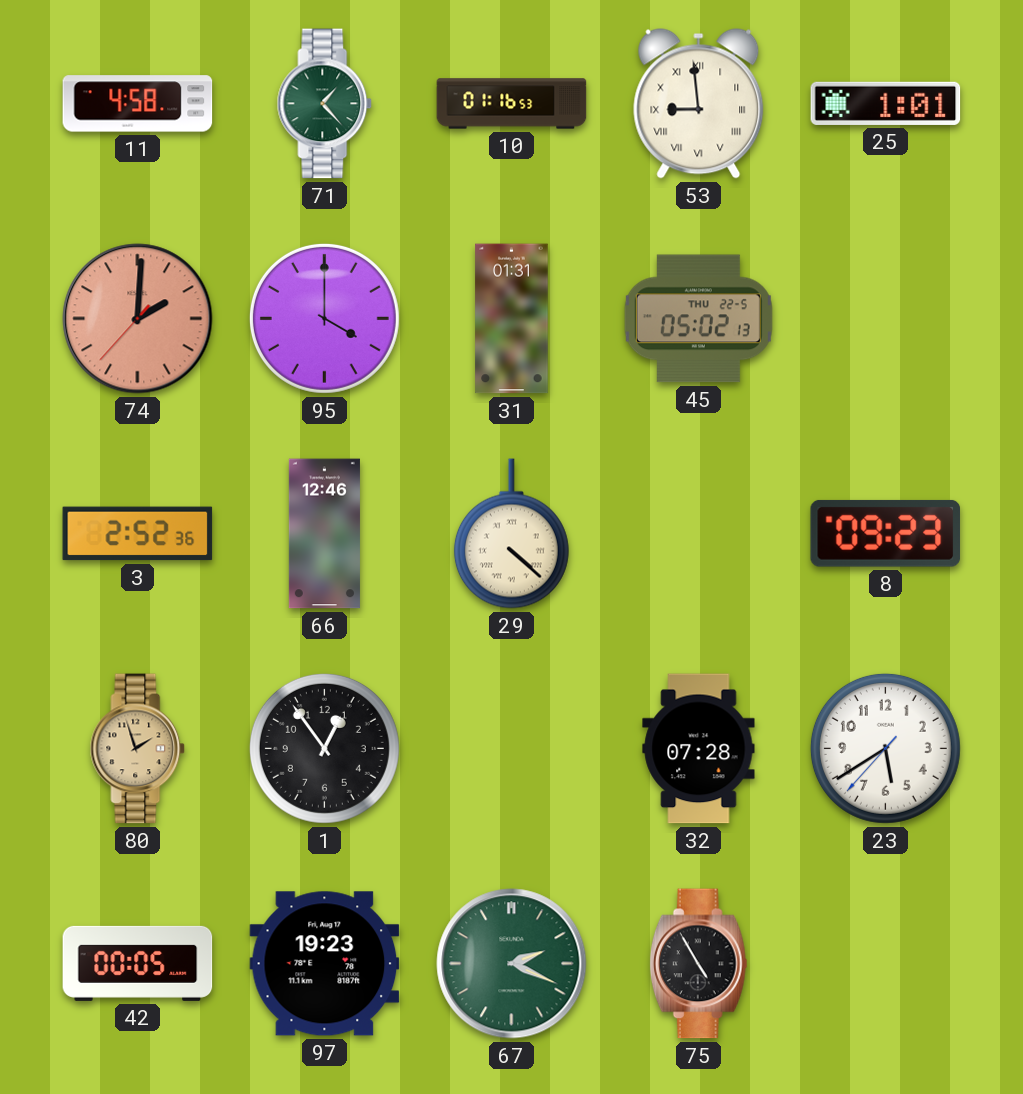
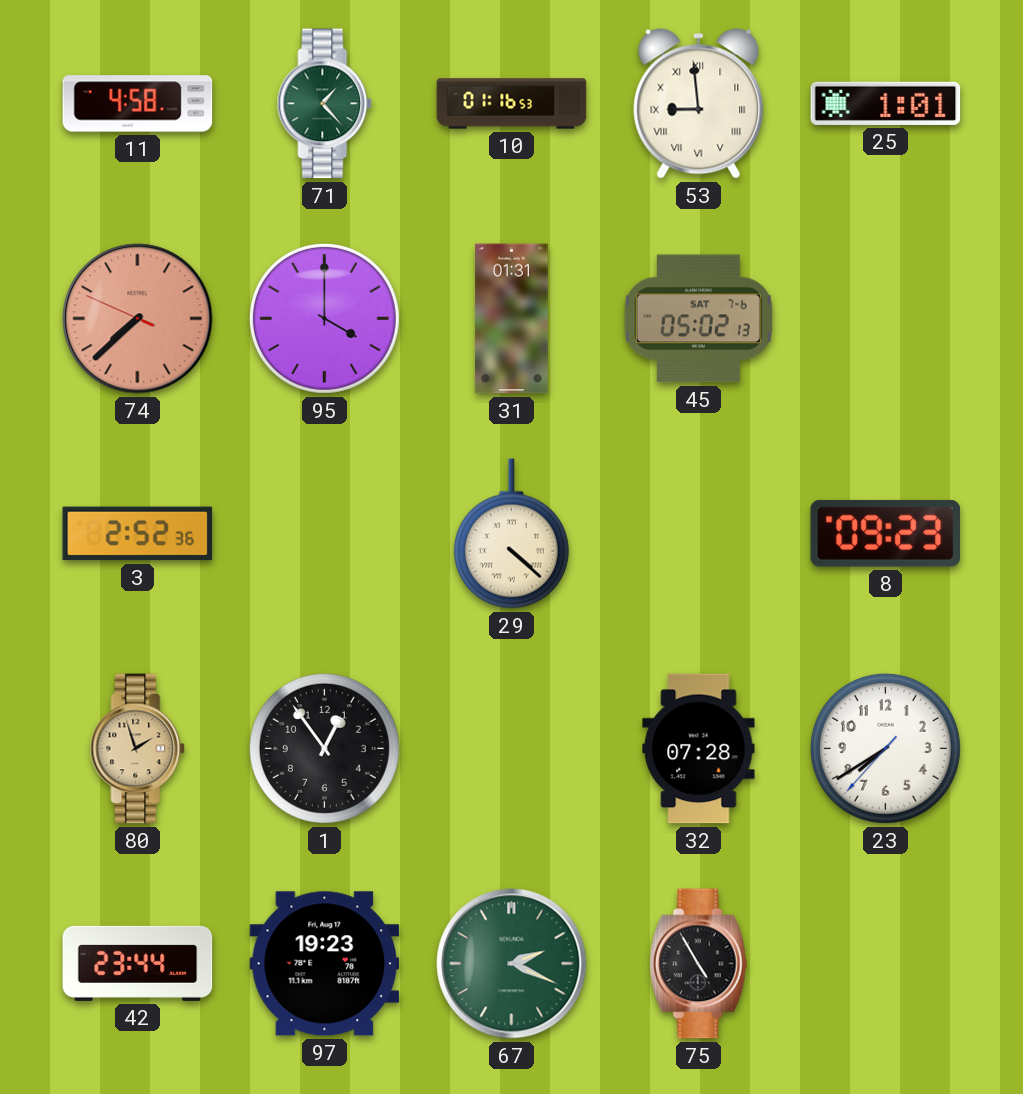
74: 2:00 -> 7:37 (138, 319)
45 date: THU 22-5 -> SAT 7-6 (698, 319)
66: 12:46 -> none (324, 534)
23: 5:39 -> 7:39 (885, 748)
42: 00:05 -> 23:44 (138, 963)
